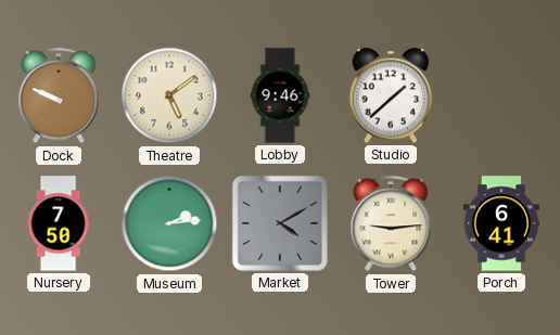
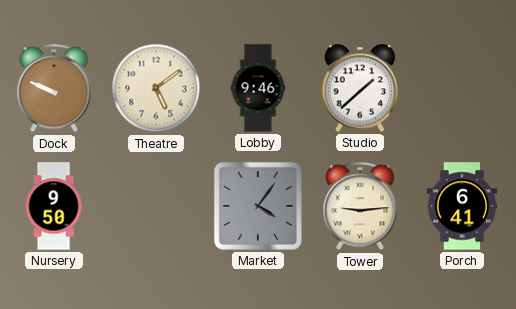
Nursery: 7:50 -> 9:50 (54, 206)
Museum: 2:14 -> none (169, 223)
Market: 4:10 -> 4:06 (258, 206)
